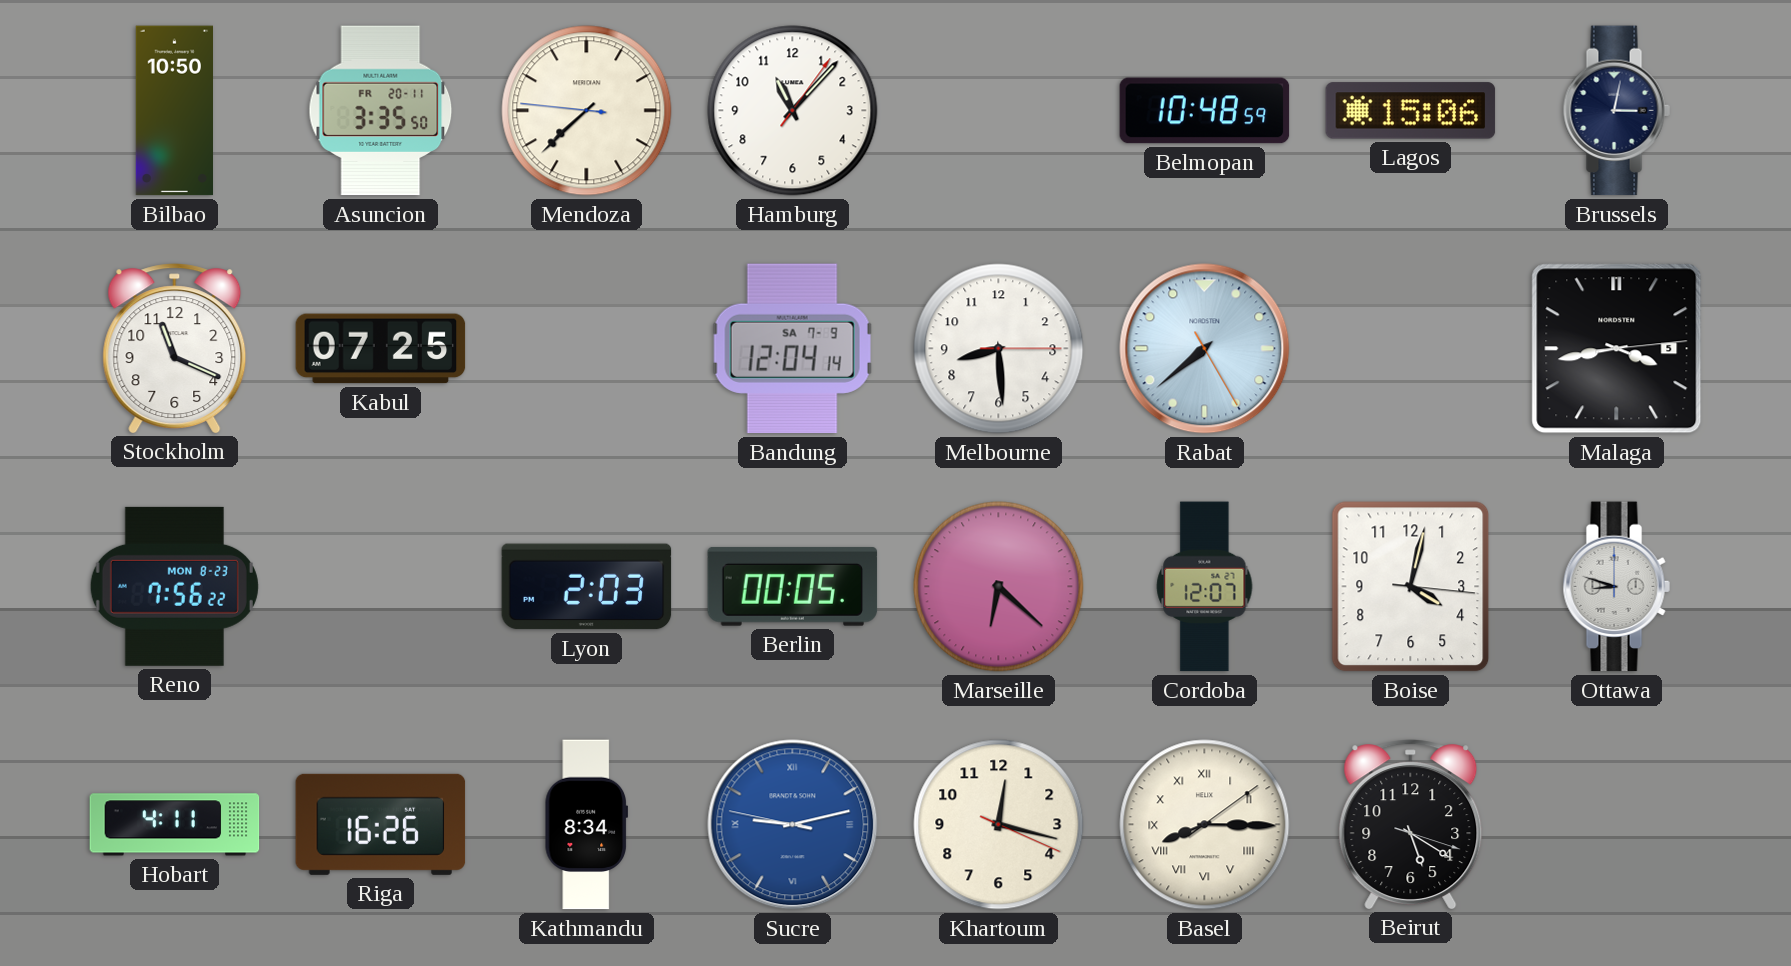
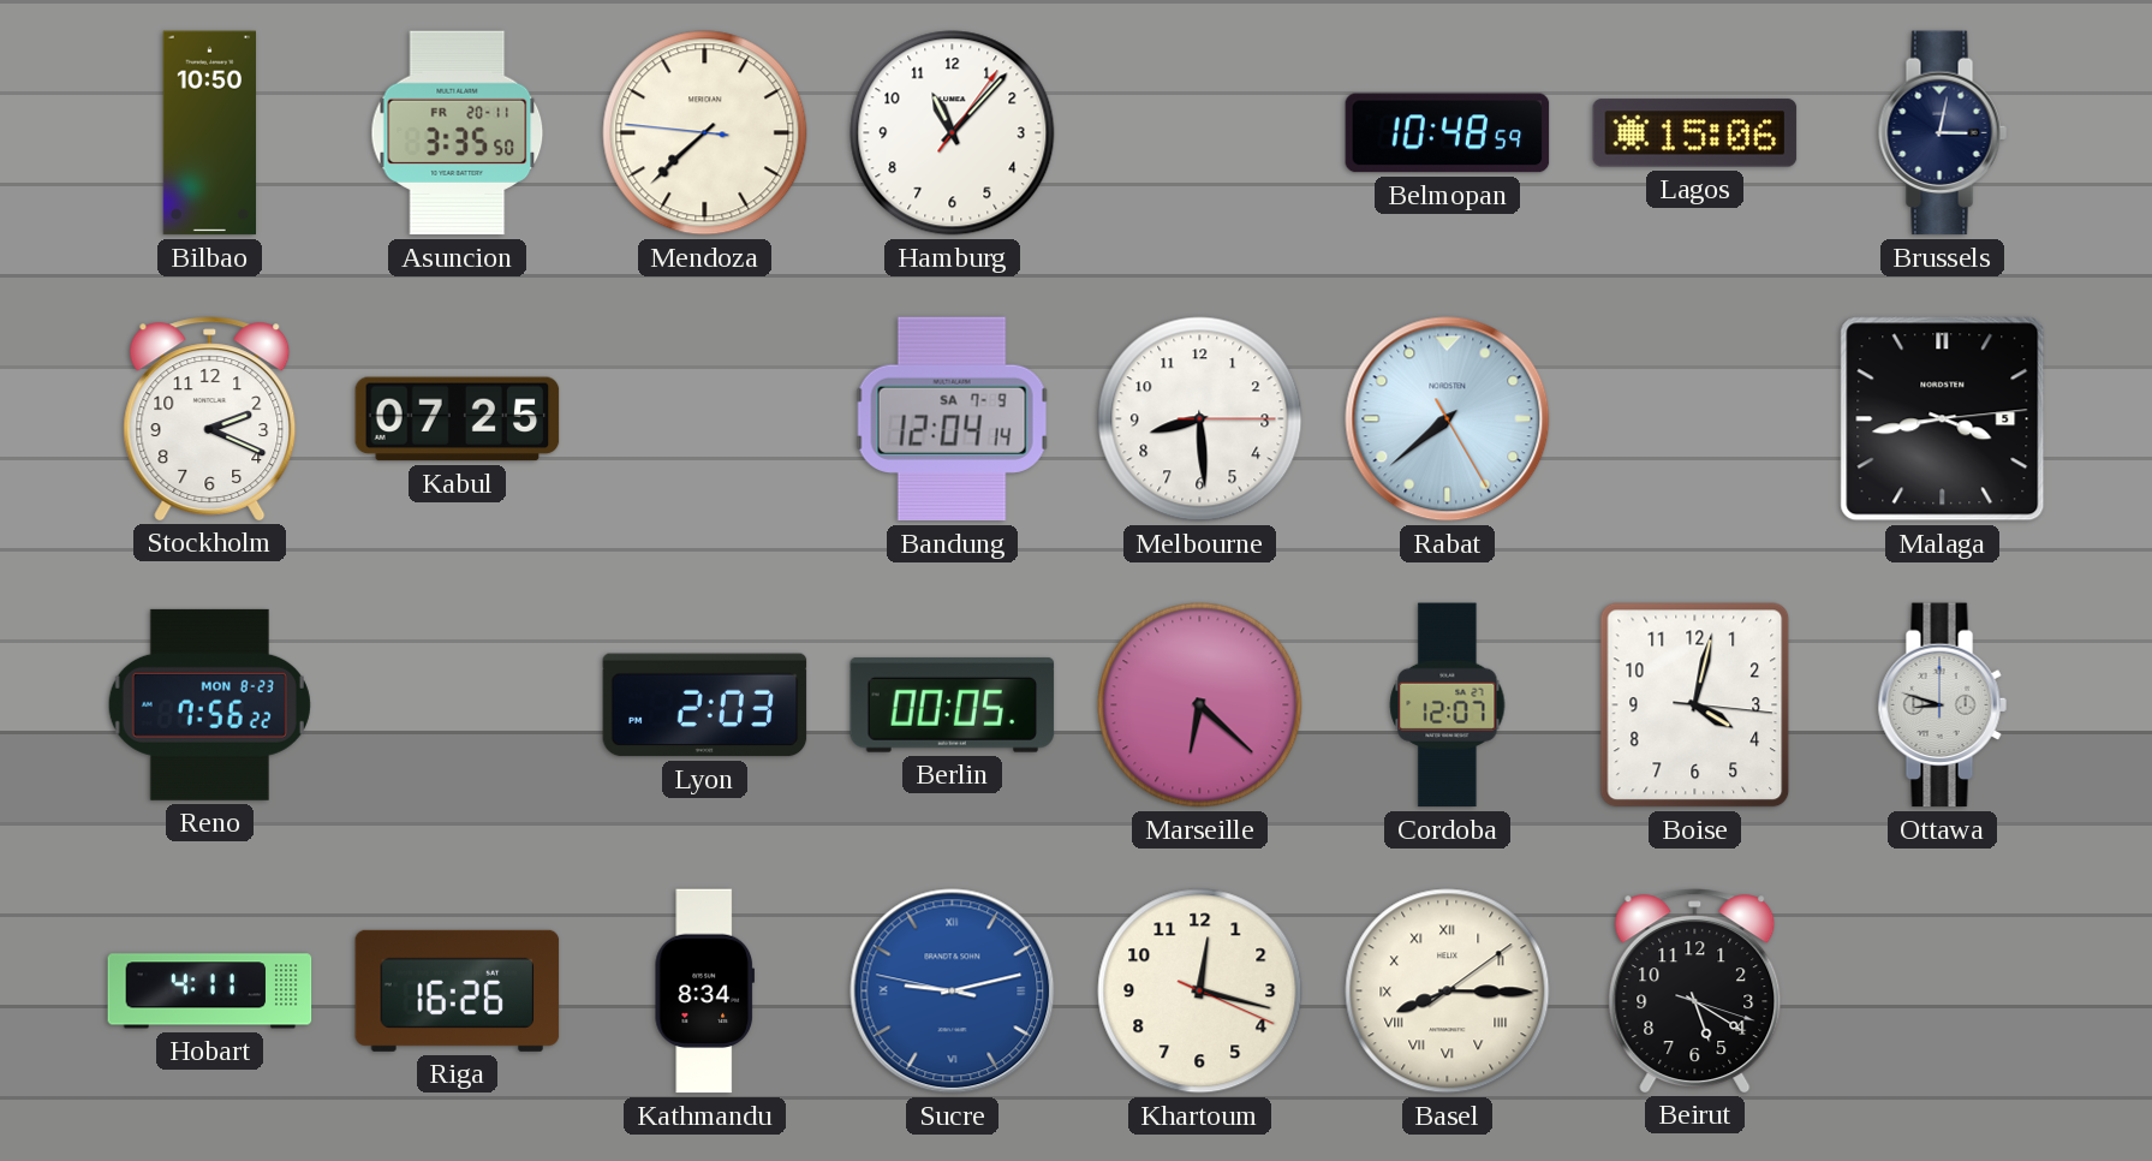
Stockholm: 11:19 -> 2:19 (210, 418)
